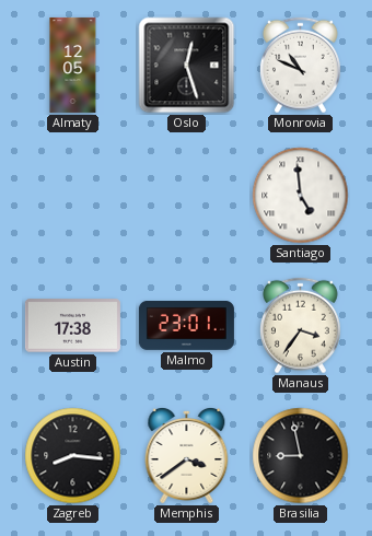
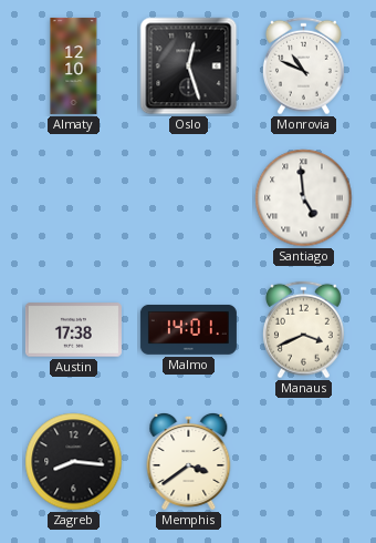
Almaty: 12:05 -> 12:10 (74, 65)
Malmo: 23:01 -> 14:01 (188, 329)
Manaus: 3:36 -> 3:41 (303, 330)
Brasilia: 8:58 -> none (301, 456)
